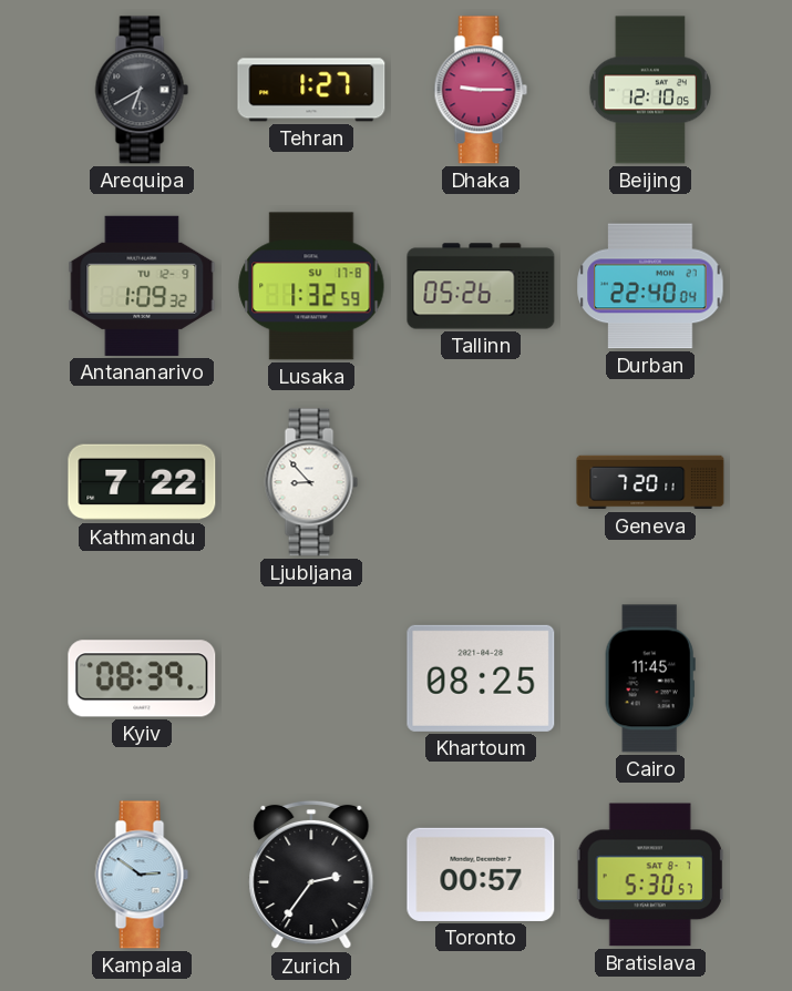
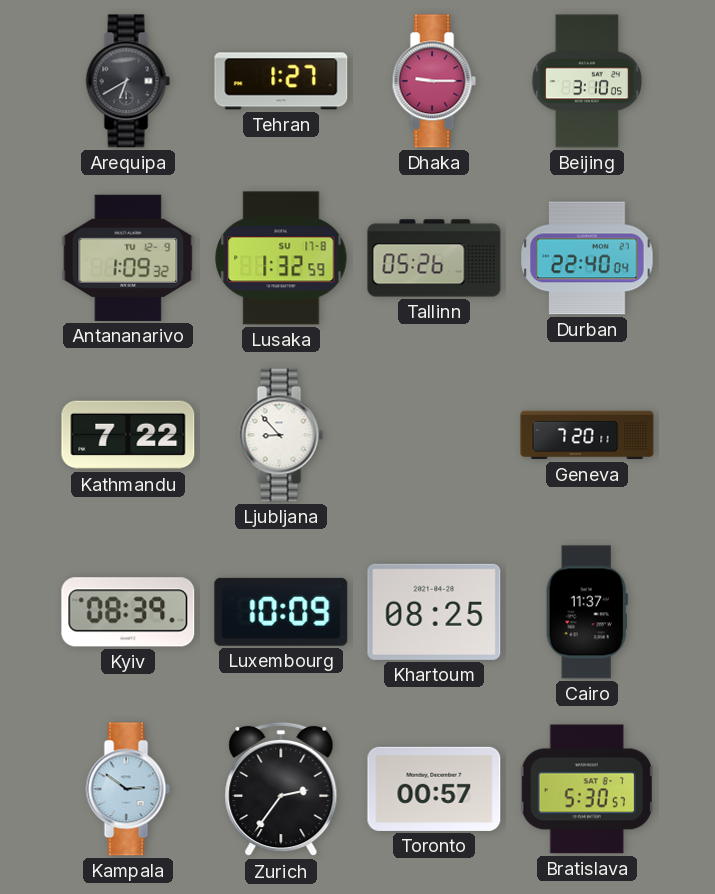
Beijing: 12:10 -> 3:10 (587, 81)
Luxembourg: none -> 10:09 (281, 612)
Cairo: 11:45 -> 11:37 (587, 612)
